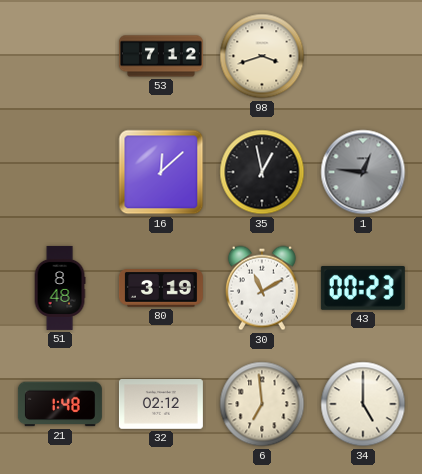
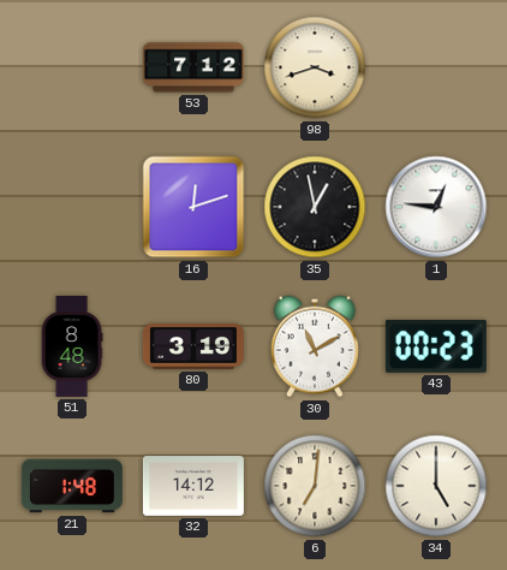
16: 12:08 -> 12:12 (193, 207)
1 dial: grey -> white (436, 207)
32: 02:12 -> 14:12 (193, 486)
6: 6:59 -> 7:01 (315, 486)
